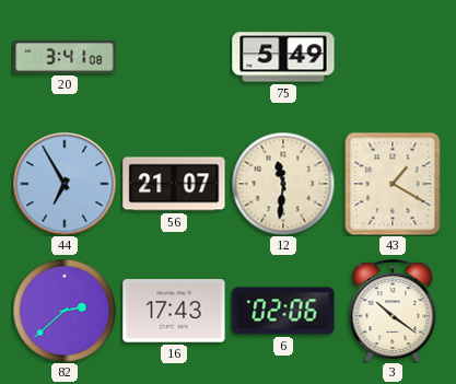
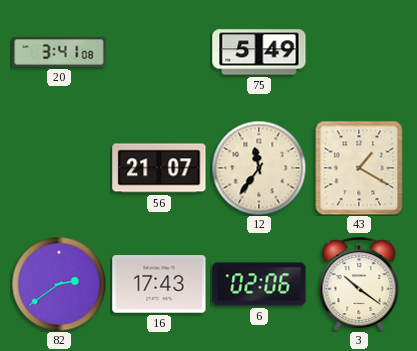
44: 6:55 -> none (65, 184)
12: 11:31 -> 11:36 (259, 168)
82: 2:38 -> 2:39 (59, 284)
